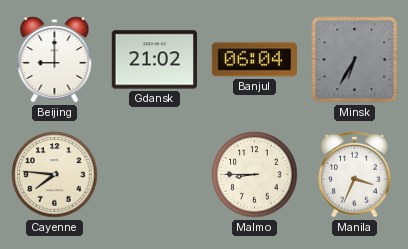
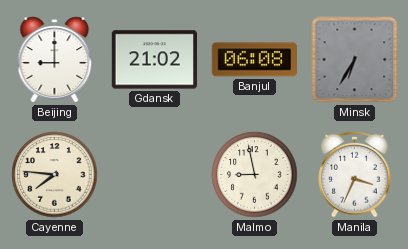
Banjul: 06:04 -> 06:08 (254, 60)
Malmo: 8:45 -> 8:58 (255, 175)
